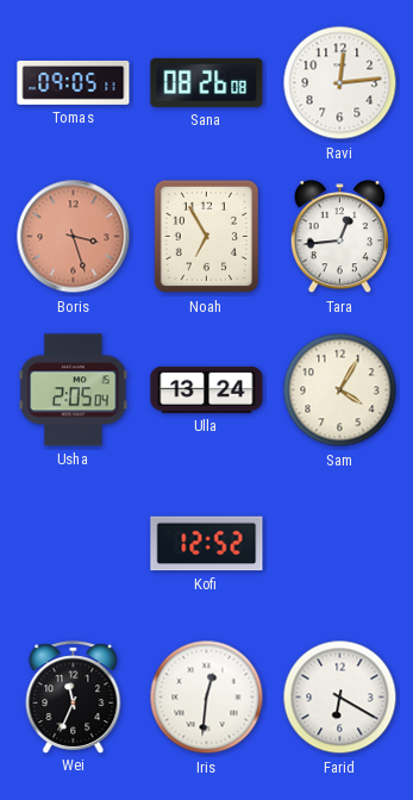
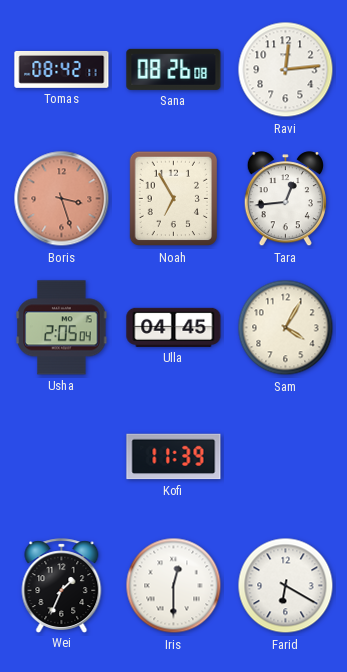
Tomas: 09:05 -> 08:42 (62, 69)
Ulla: 13:24 -> 04:45 (174, 327)
Kofi: 12:52 -> 11:39 (174, 457)
Wei: 11:34 -> 1:34 (62, 585)
Iris: 12:31 -> 12:30 (174, 586)
